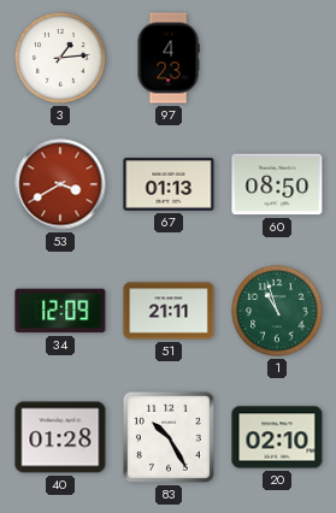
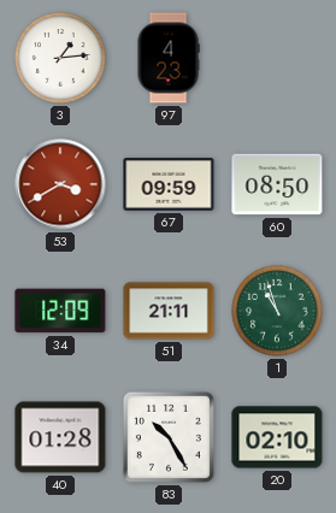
67: 01:13 -> 09:59 (169, 184)
